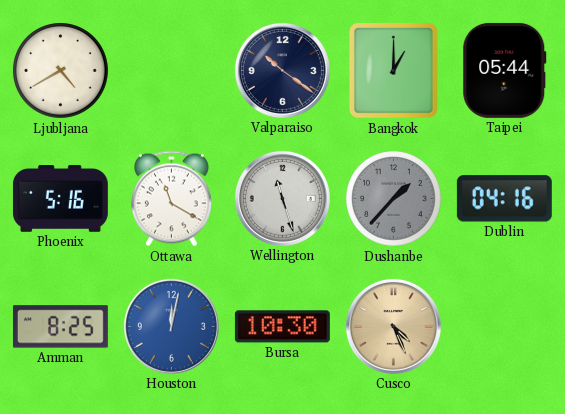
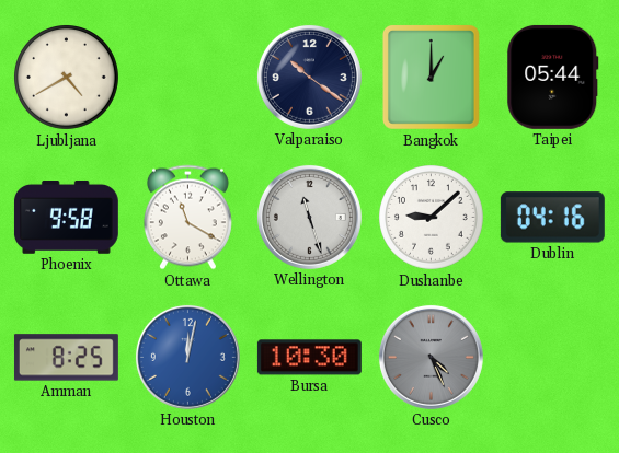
Phoenix: 5:16 -> 9:58 (66, 218)
Dushanbe: 1:37 -> 9:08 (432, 218)
Dushanbe dial: grey -> white (432, 218)
Cusco dial: champagne -> grey (431, 357)
